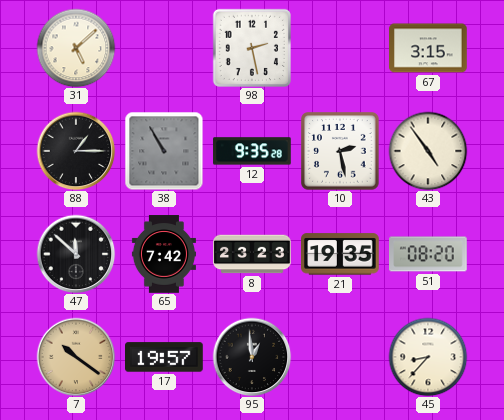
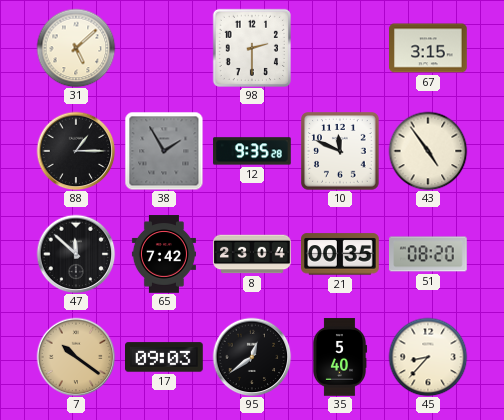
98: 2:28 -> 2:30 (252, 48)
38: 10:55 -> 1:55 (164, 151)
10: 2:28 -> 11:49 (340, 151)
8: 23:23 -> 23:04 (252, 254)
21: 19:35 -> 00:35 (340, 254)
17: 19:57 -> 09:03 (164, 357)
95: 12:59 -> 12:39 (252, 357)
35: none -> 5:40 (340, 357)
